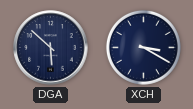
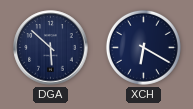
XCH: 3:20 -> 6:20 (143, 47)
